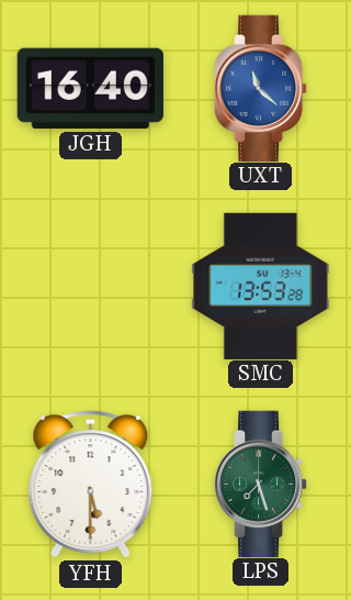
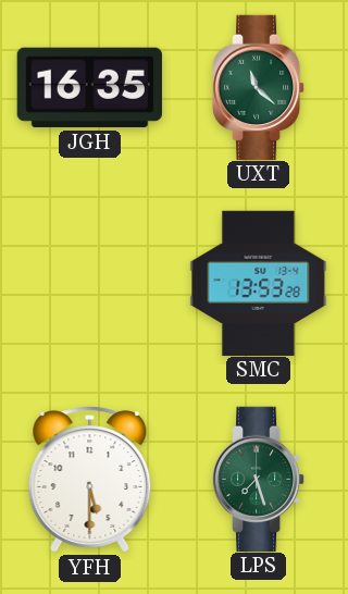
JGH: 16:40 -> 16:35 (89, 87)
UXT dial: blue -> green (259, 87)
